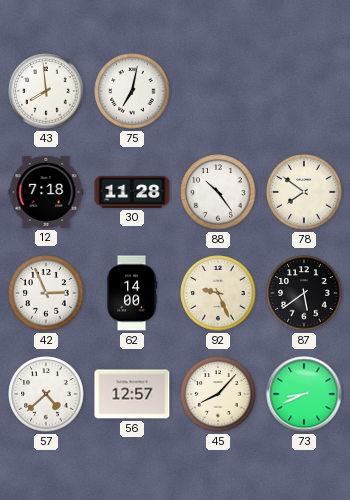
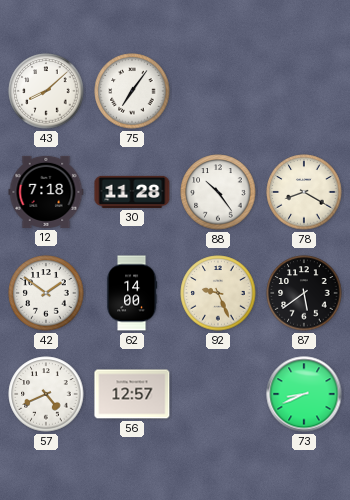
43: 7:59 -> 8:08 (46, 91)
75: 7:02 -> 7:06 (132, 91)
78: 7:51 -> 8:20 (304, 192)
42: 2:56 -> 1:51 (46, 293)
57: 4:38 -> 4:41 (46, 394)
45: 8:07 -> none (218, 394)
